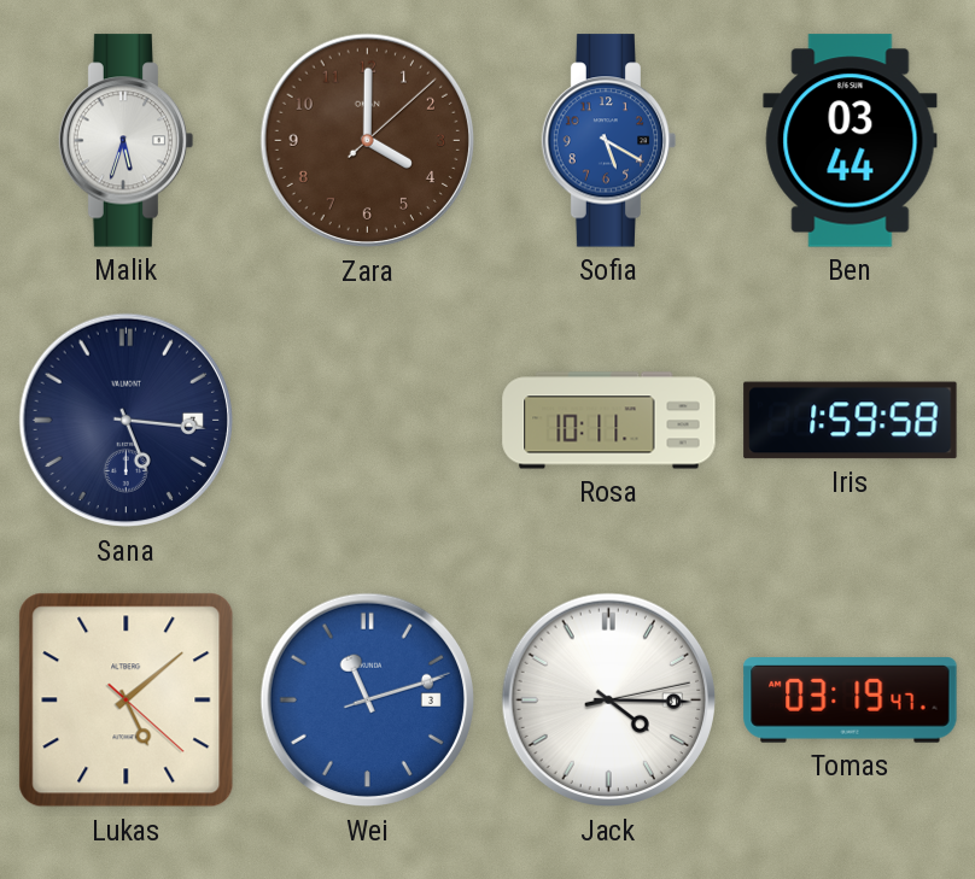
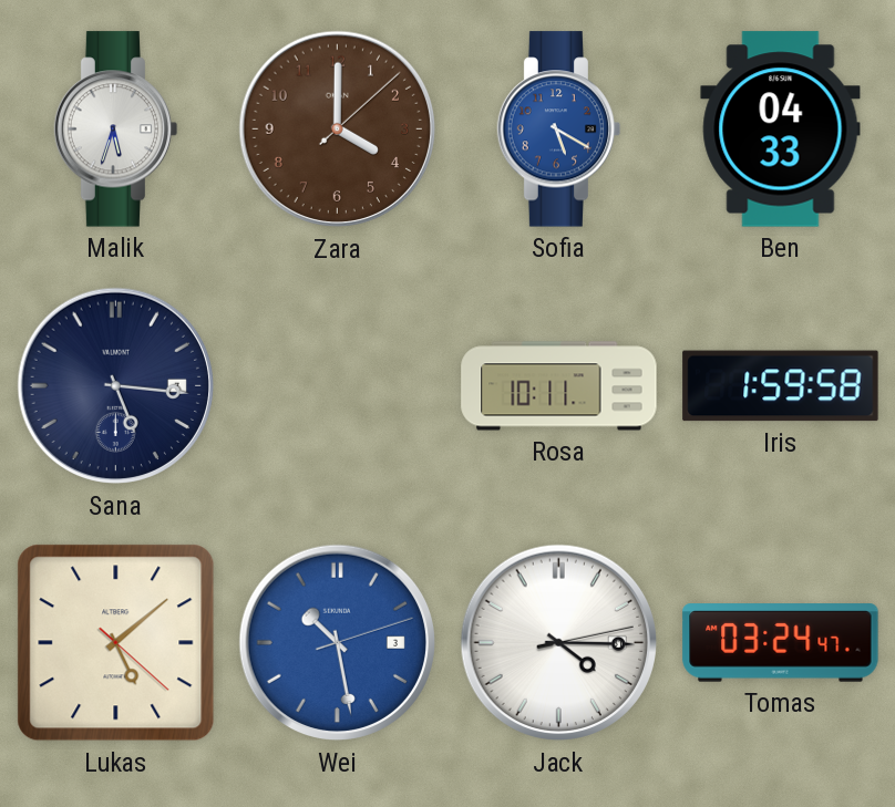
Ben: 03:44 -> 04:33 (781, 130)
Wei: 11:12 -> 10:28 (338, 643)
Tomas: 03:19 -> 03:24 (781, 643)
